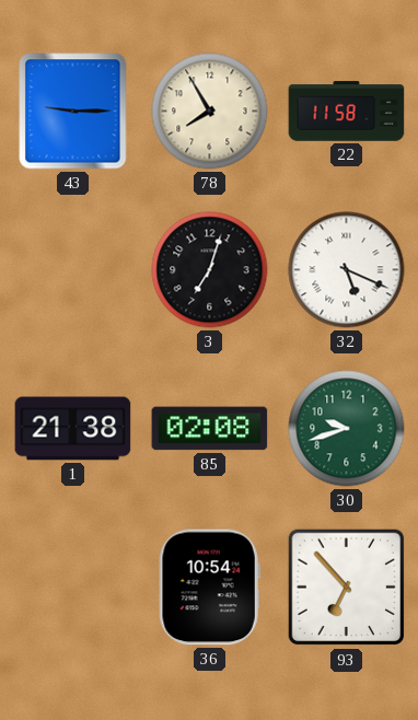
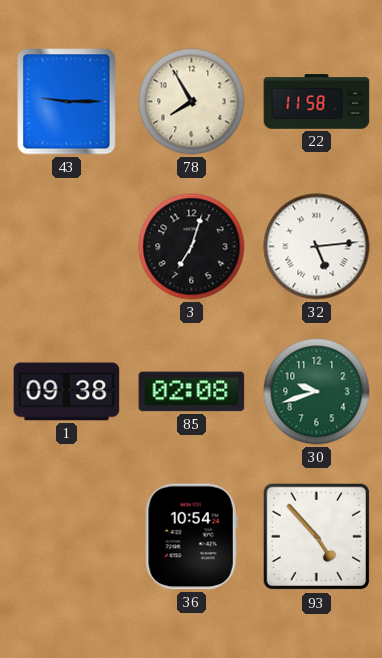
32: 5:19 -> 5:14 (317, 247)
1: 21:38 -> 09:38 (67, 392)
93: 6:53 -> 4:53 (317, 537)
